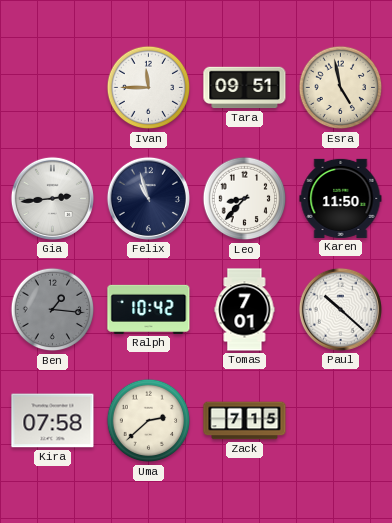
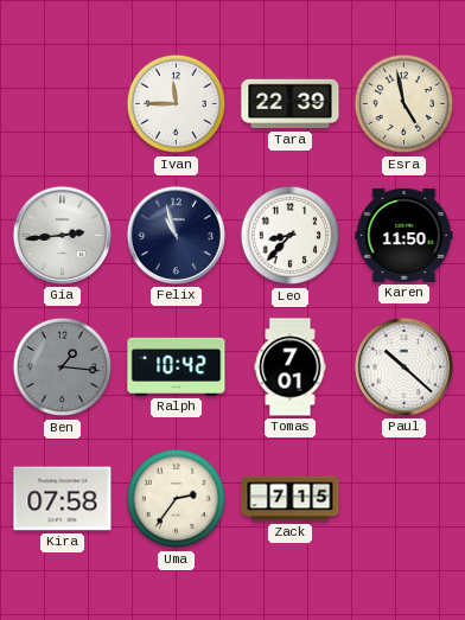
Tara: 09:51 -> 22:39 (291, 104)
Uma: 2:38 -> 2:36 (177, 499)
